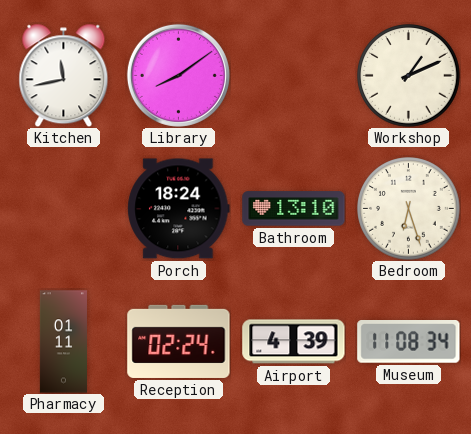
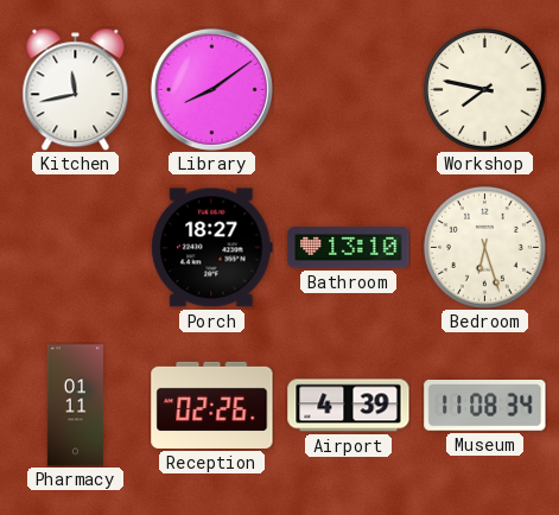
Workshop: 1:11 -> 7:47 (485, 90)
Porch: 18:24 -> 18:27 (212, 248)
Reception: 02:24 -> 02:26 (212, 405)
